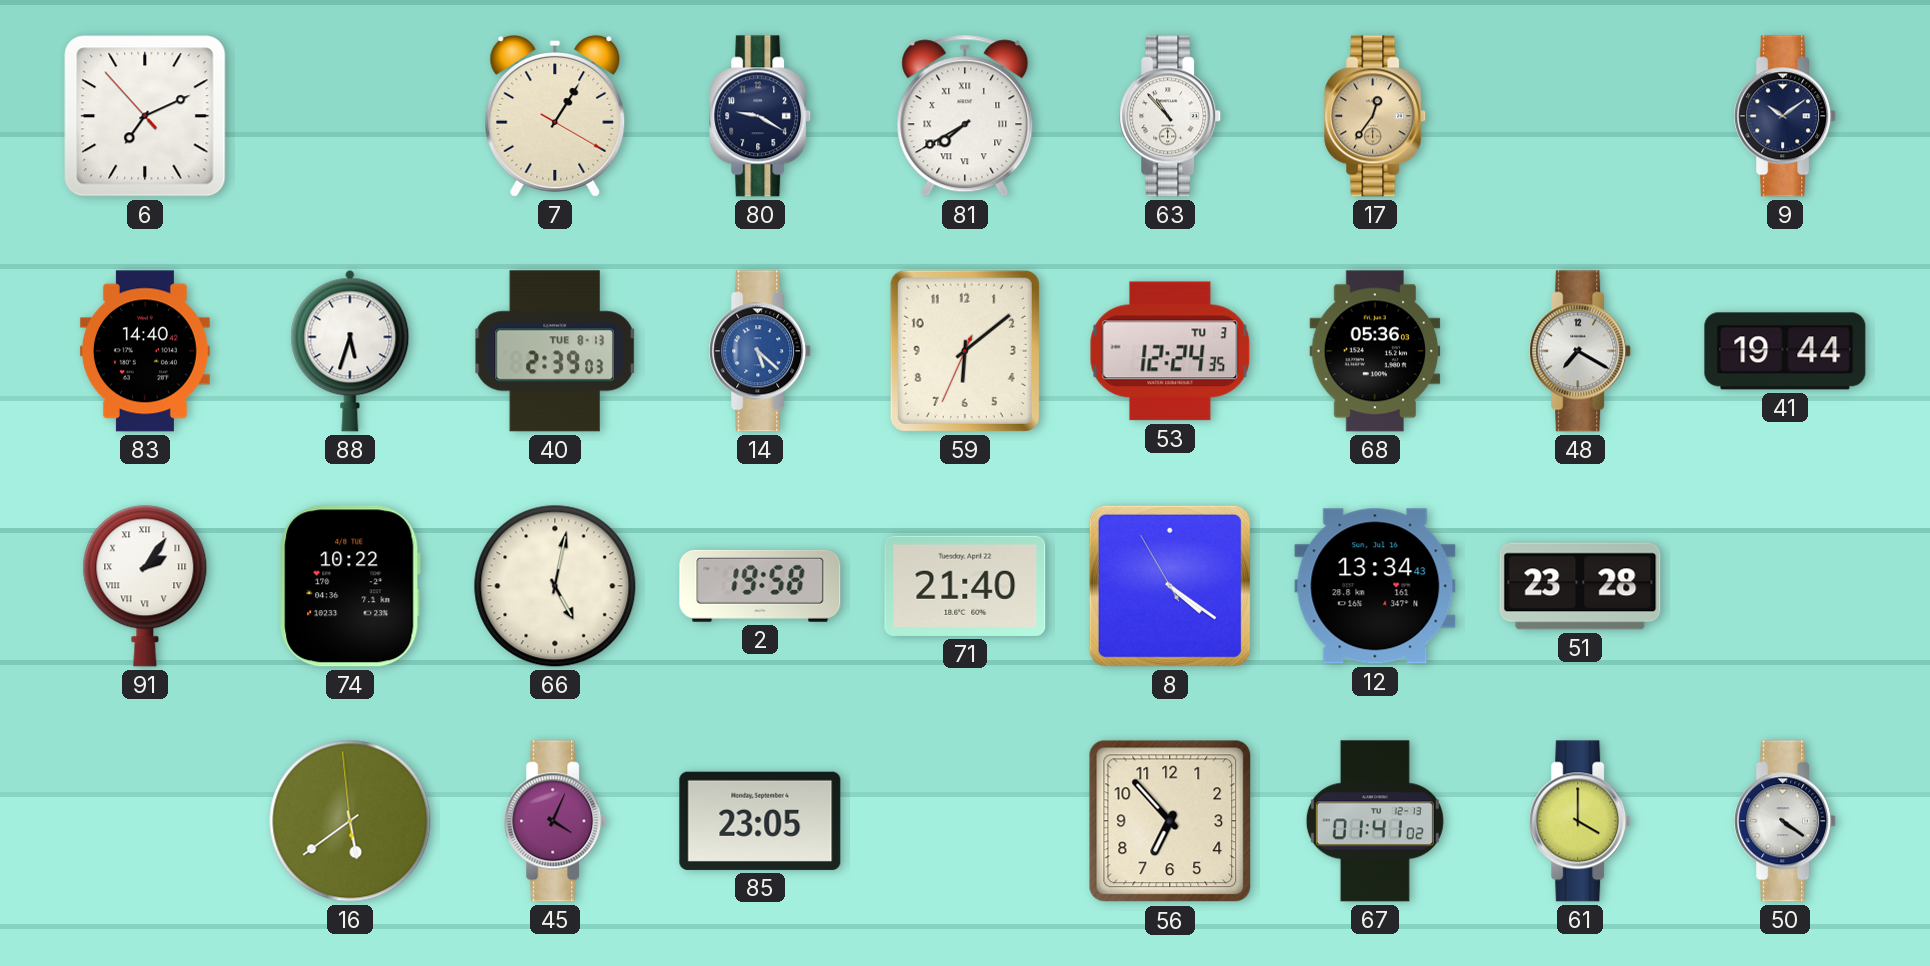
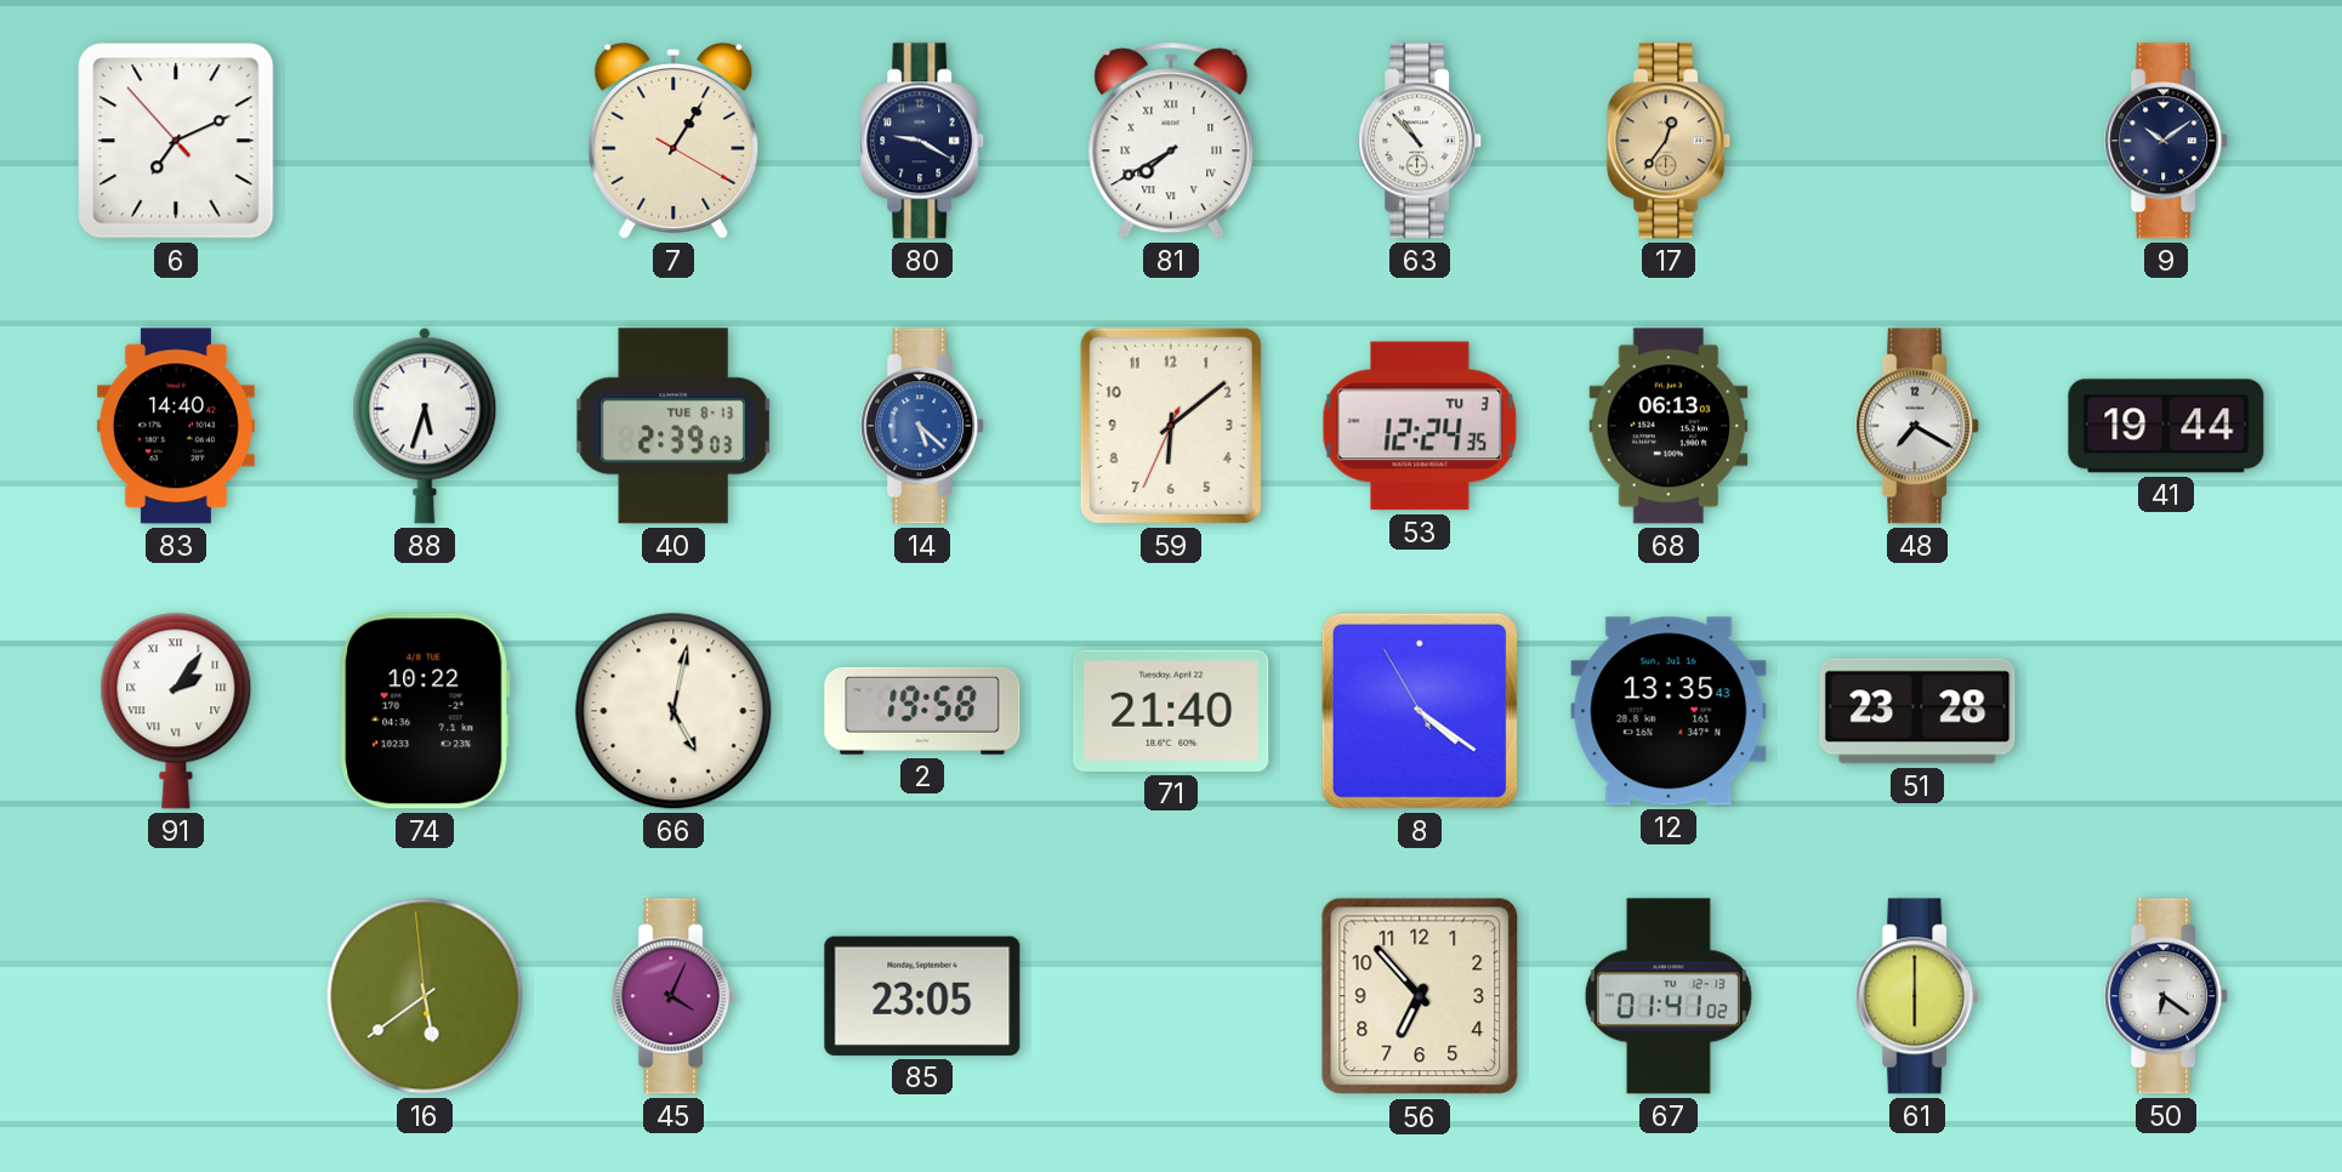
68: 05:36 -> 06:13 (1669, 426)
12: 13:34 -> 13:35 (1669, 711)
61: 4:00 -> 6:00 (1918, 996)
50: 4:21 -> 6:21 (2167, 996)
